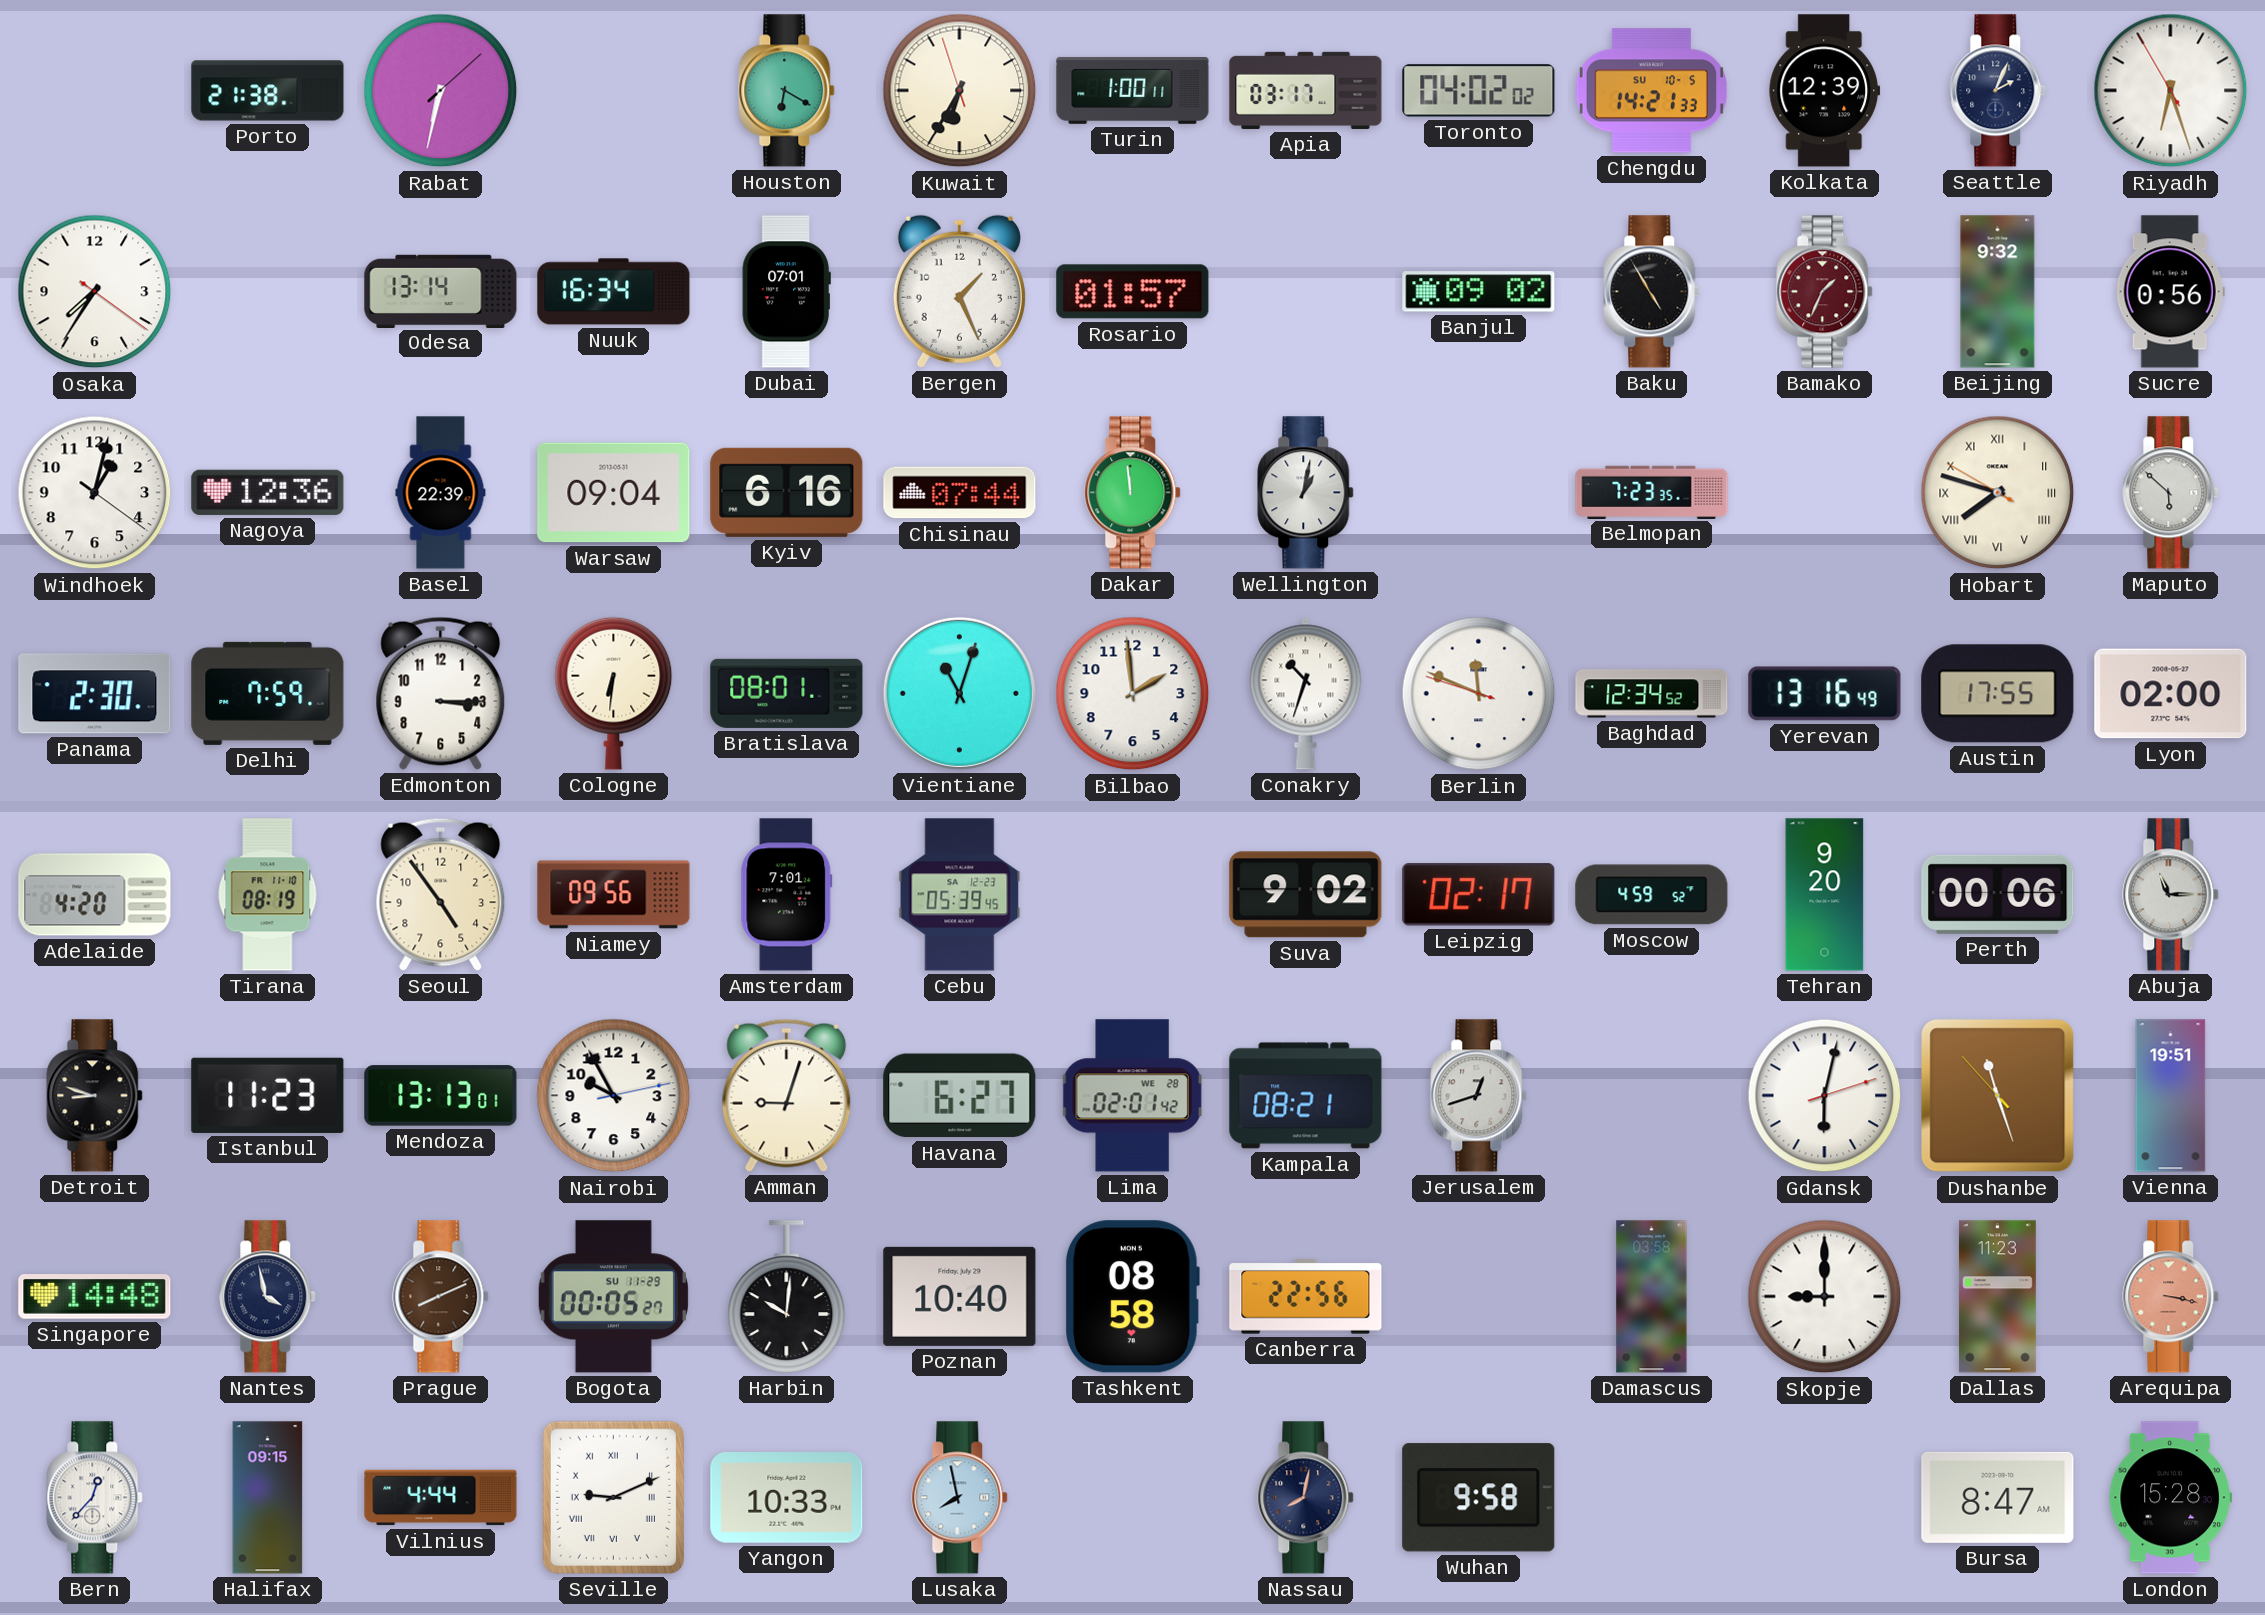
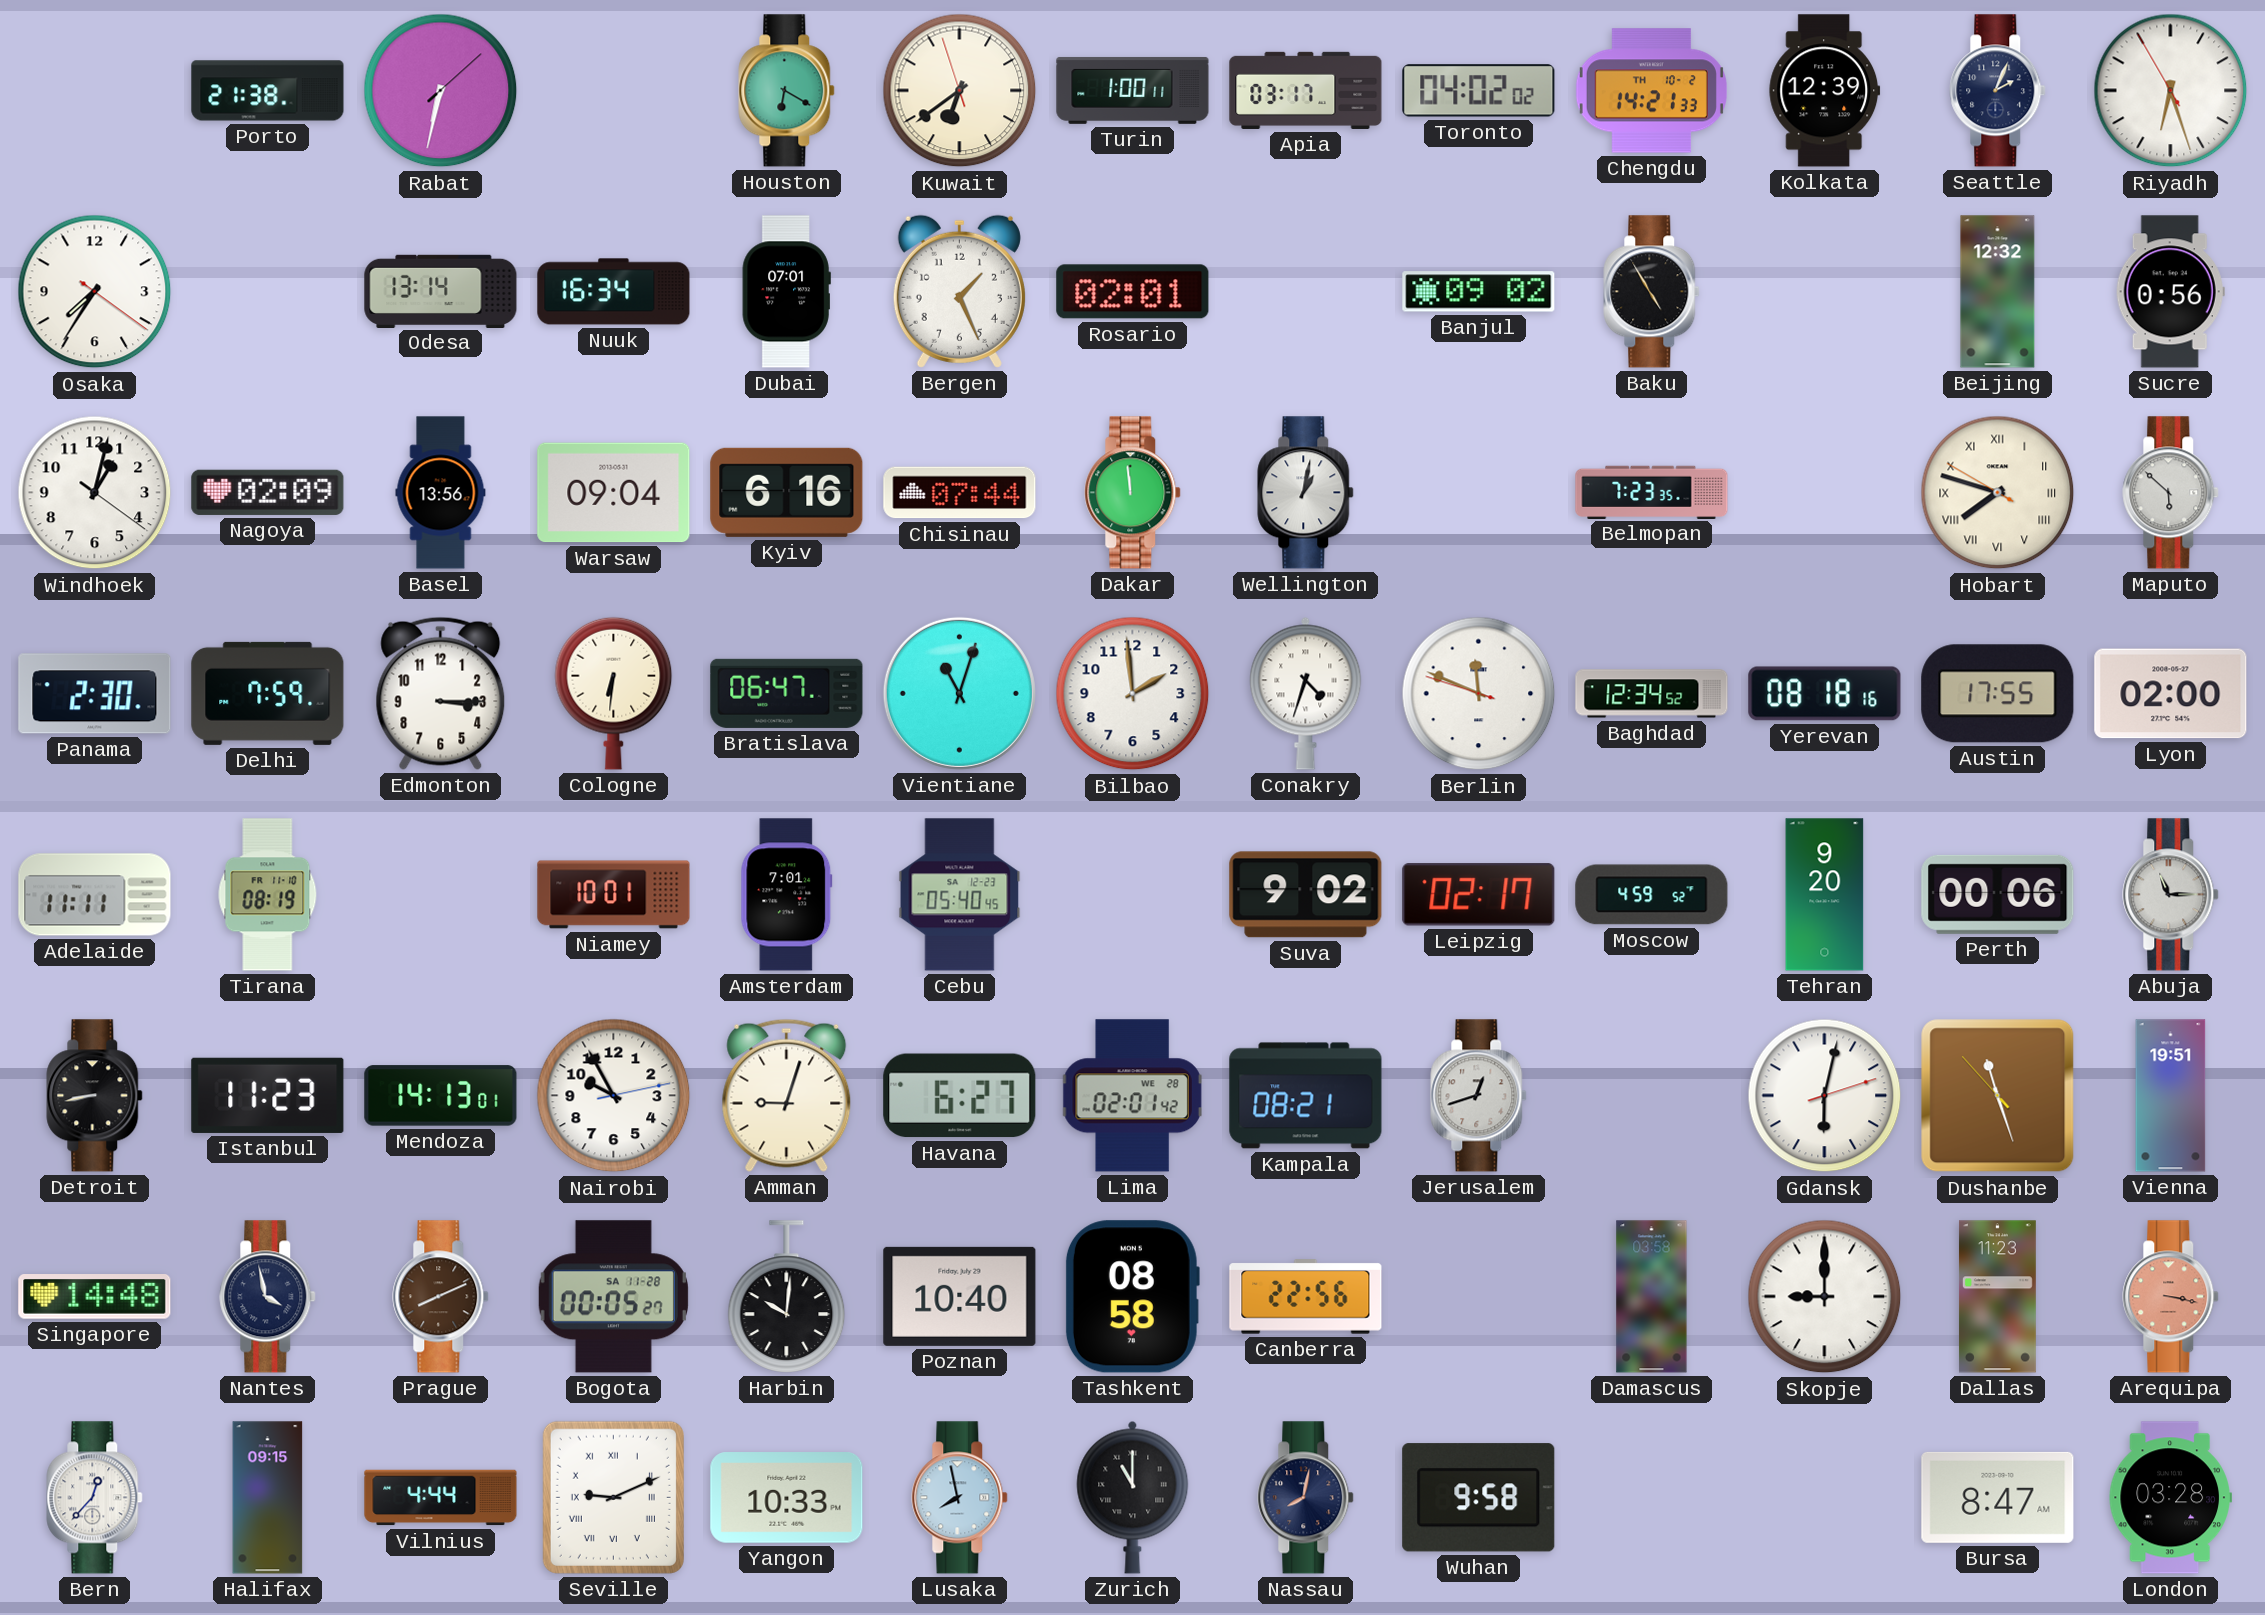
Kuwait: 6:34 -> 6:38 (960, 91)
Chengdu date: SU 10-5 -> TH 10-2 (1651, 91)
Rosario: 01:57 -> 02:01 (1133, 292)
Bamako: 1:34 -> none (1825, 292)
Beijing: 9:32 -> 12:32 (1998, 292)
Nagoya: 12:36 -> 02:09 (268, 492)
Basel: 22:39 -> 13:56 (441, 493)
Bratislava: 08:01 -> 06:47 (787, 693)
Conakry: 10:33 -> 4:33 (1306, 693)
Yerevan: 13:16 -> 08:18 (1825, 694)
Adelaide: 4:20 -> 11:11 (95, 895)
Seoul: 4:54 -> none (441, 894)
Niamey: 09:56 -> 10:01 (614, 895)
Cebu: 05:39 -> 05:40 (960, 895)
Detroit: 8:48 -> 8:43 (95, 1096)
Mendoza: 13:13 -> 14:13 (441, 1096)
Bogota date: SU 11-29 -> SA 11-28 (613, 1297)
Zurich: none -> 11:00 (1133, 1497)
London: 15:28 -> 03:28 (2170, 1498)
